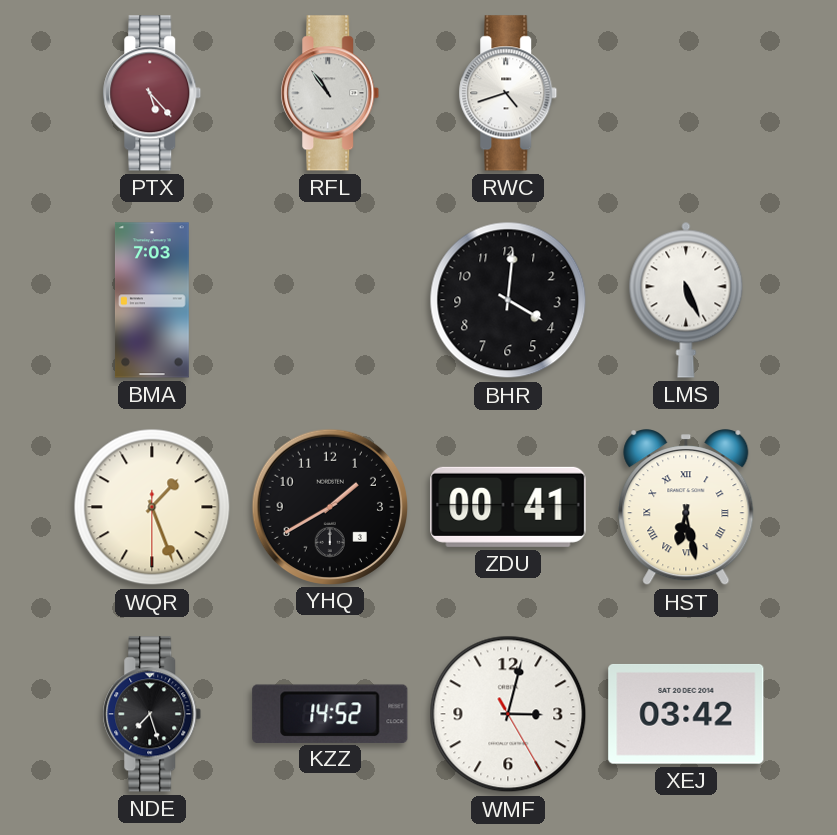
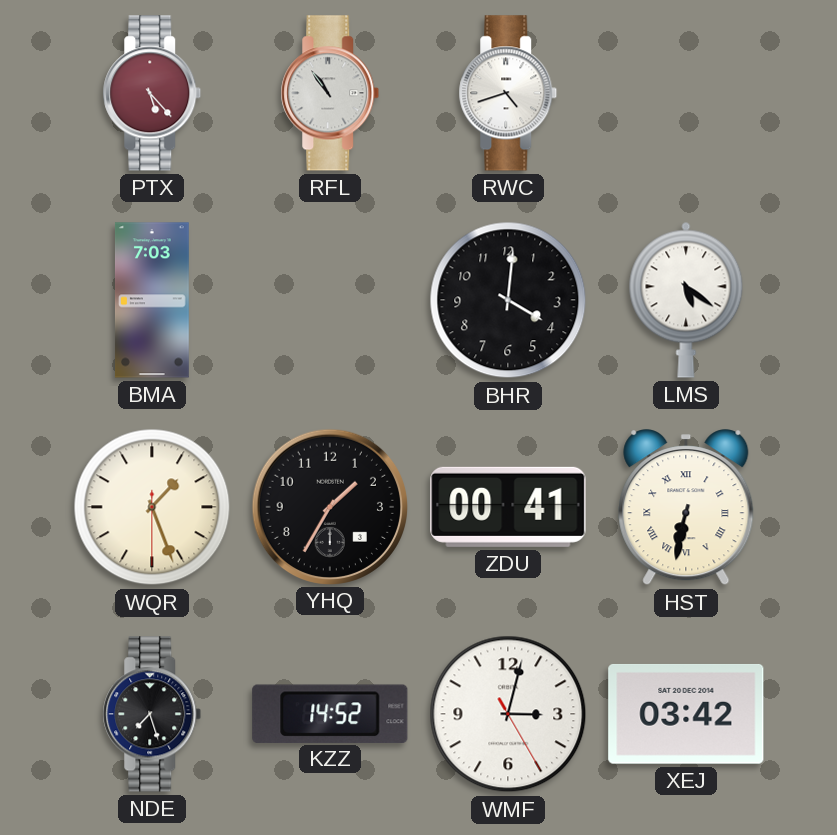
LMS: 5:26 -> 5:21 (686, 300)
YHQ: 1:40 -> 1:35 (329, 506)
HST: 6:28 -> 6:32 (686, 508)
